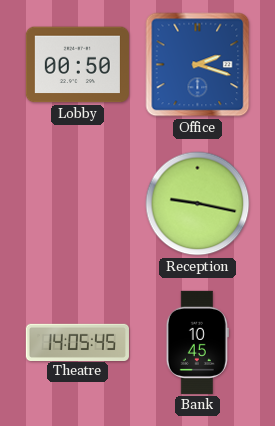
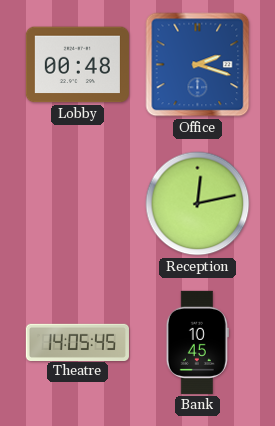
Lobby: 00:50 -> 00:48 (77, 65)
Reception: 9:17 -> 12:13 (198, 204)
